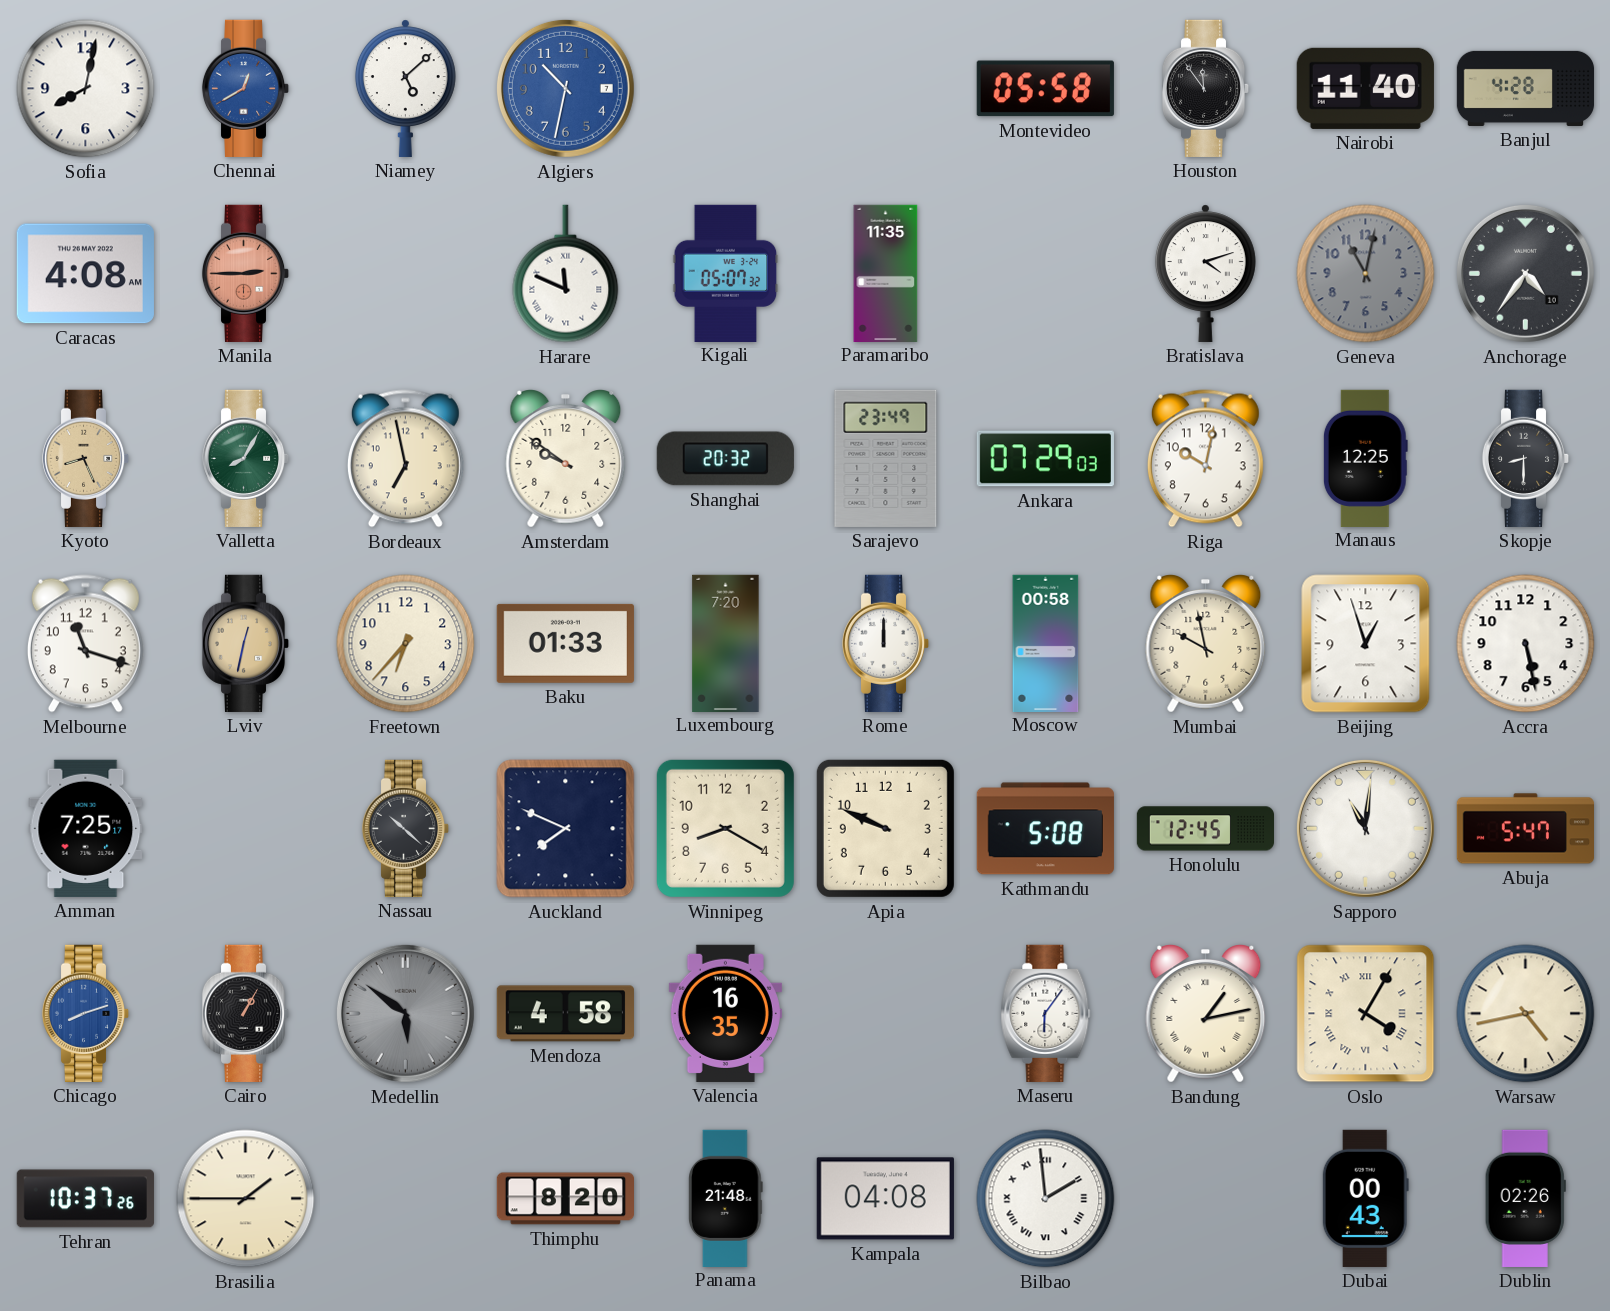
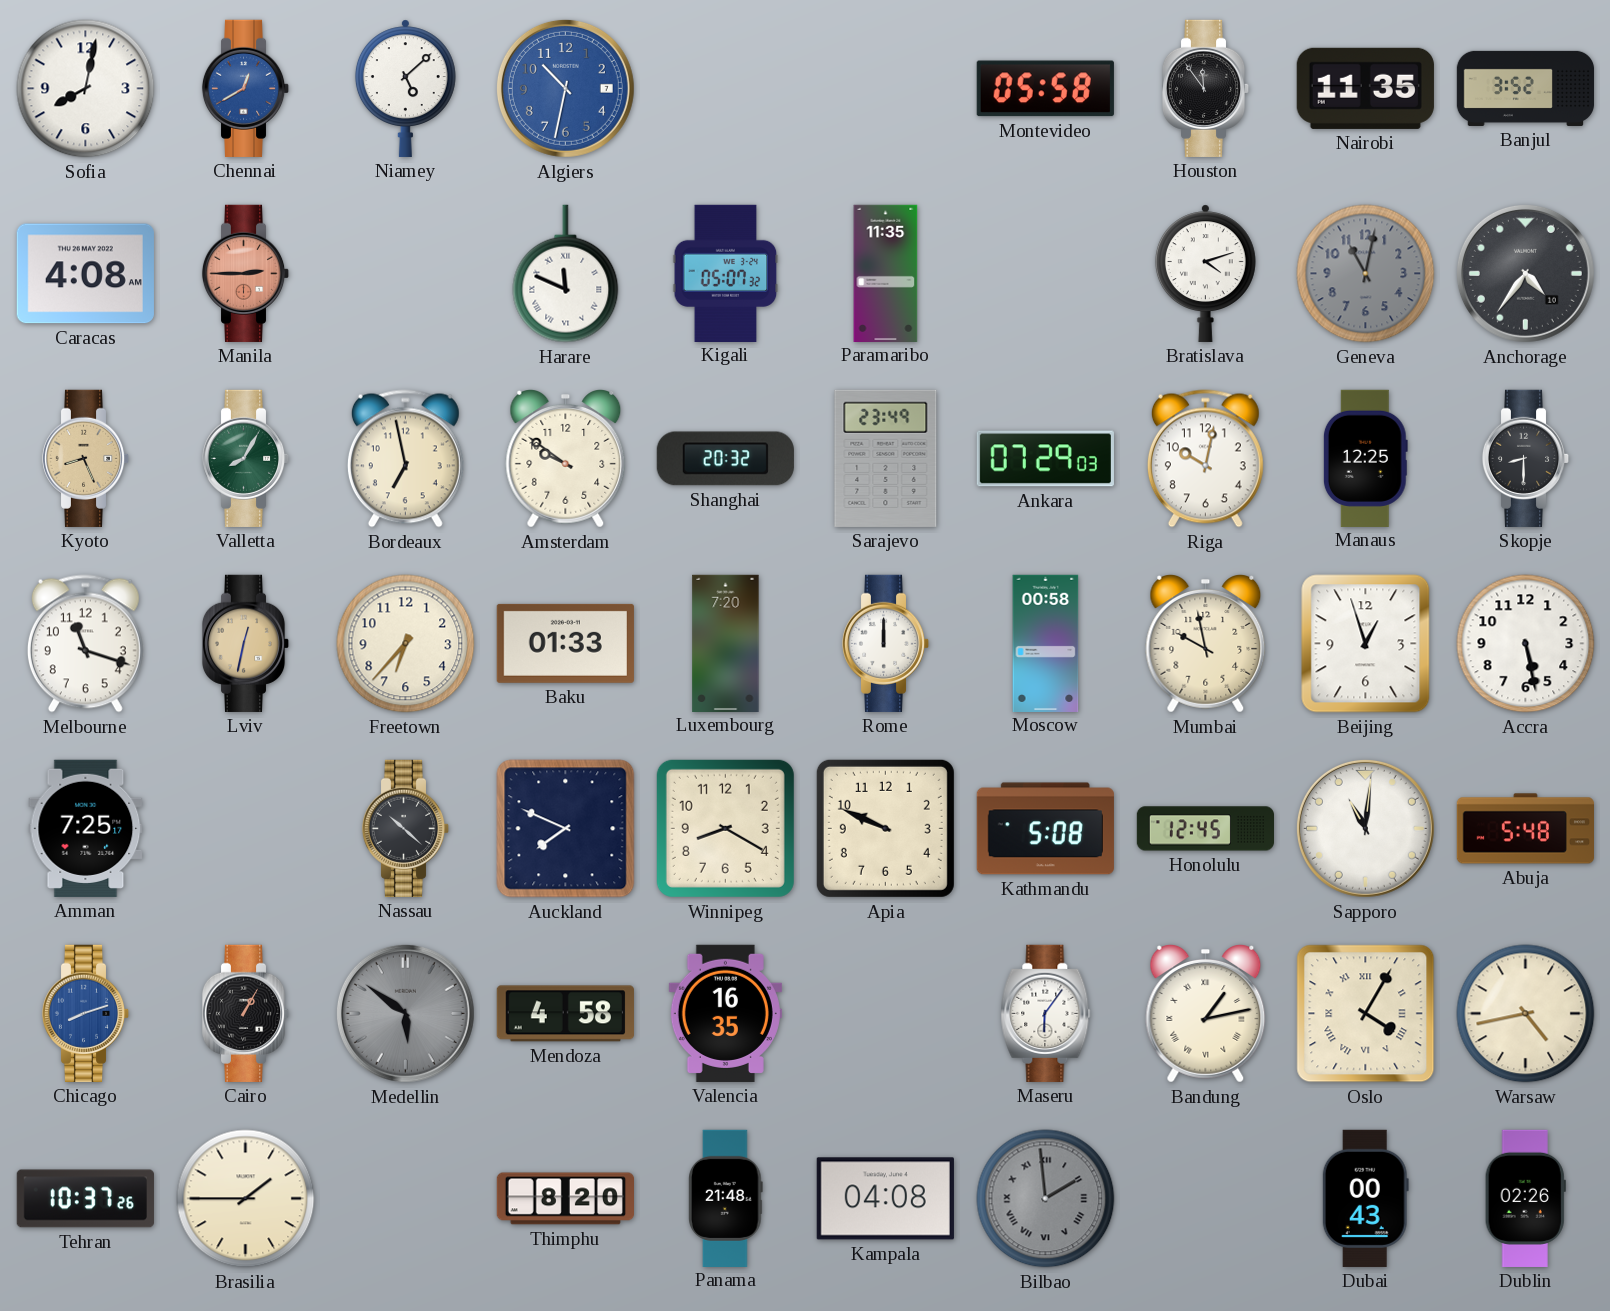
Nairobi: 11:40 -> 11:35 (1365, 88)
Banjul: 4:28 -> 3:52 (1526, 88)
Abuja: 5:47 -> 5:48 (1525, 829)
Bilbao dial: white -> grey (1046, 1199)
